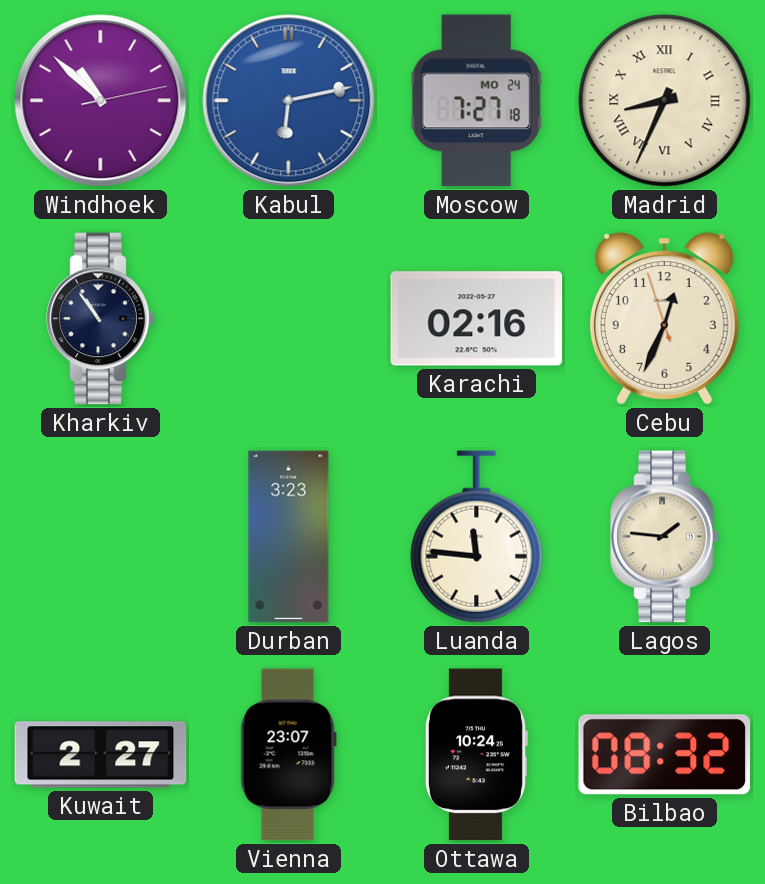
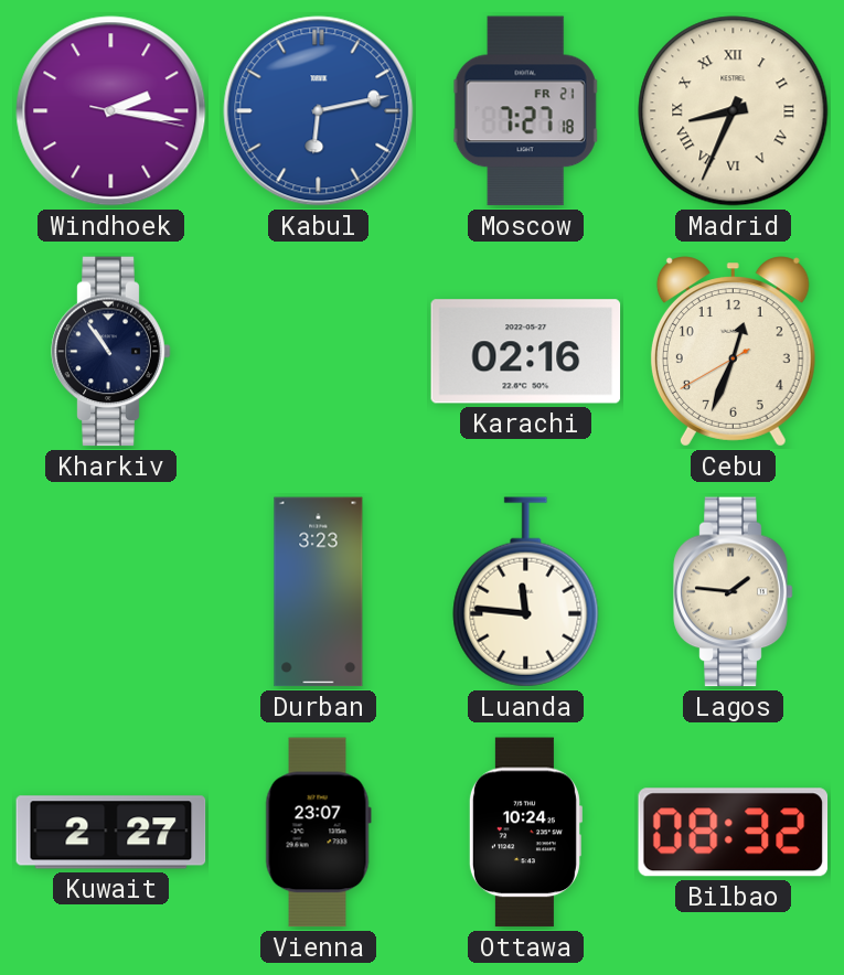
Windhoek: 10:52 -> 2:16 (111, 111)
Moscow date: MO 24 -> FR 21 (526, 111)
Cebu: 12:33:57 -> 12:33:40 (733, 352)
